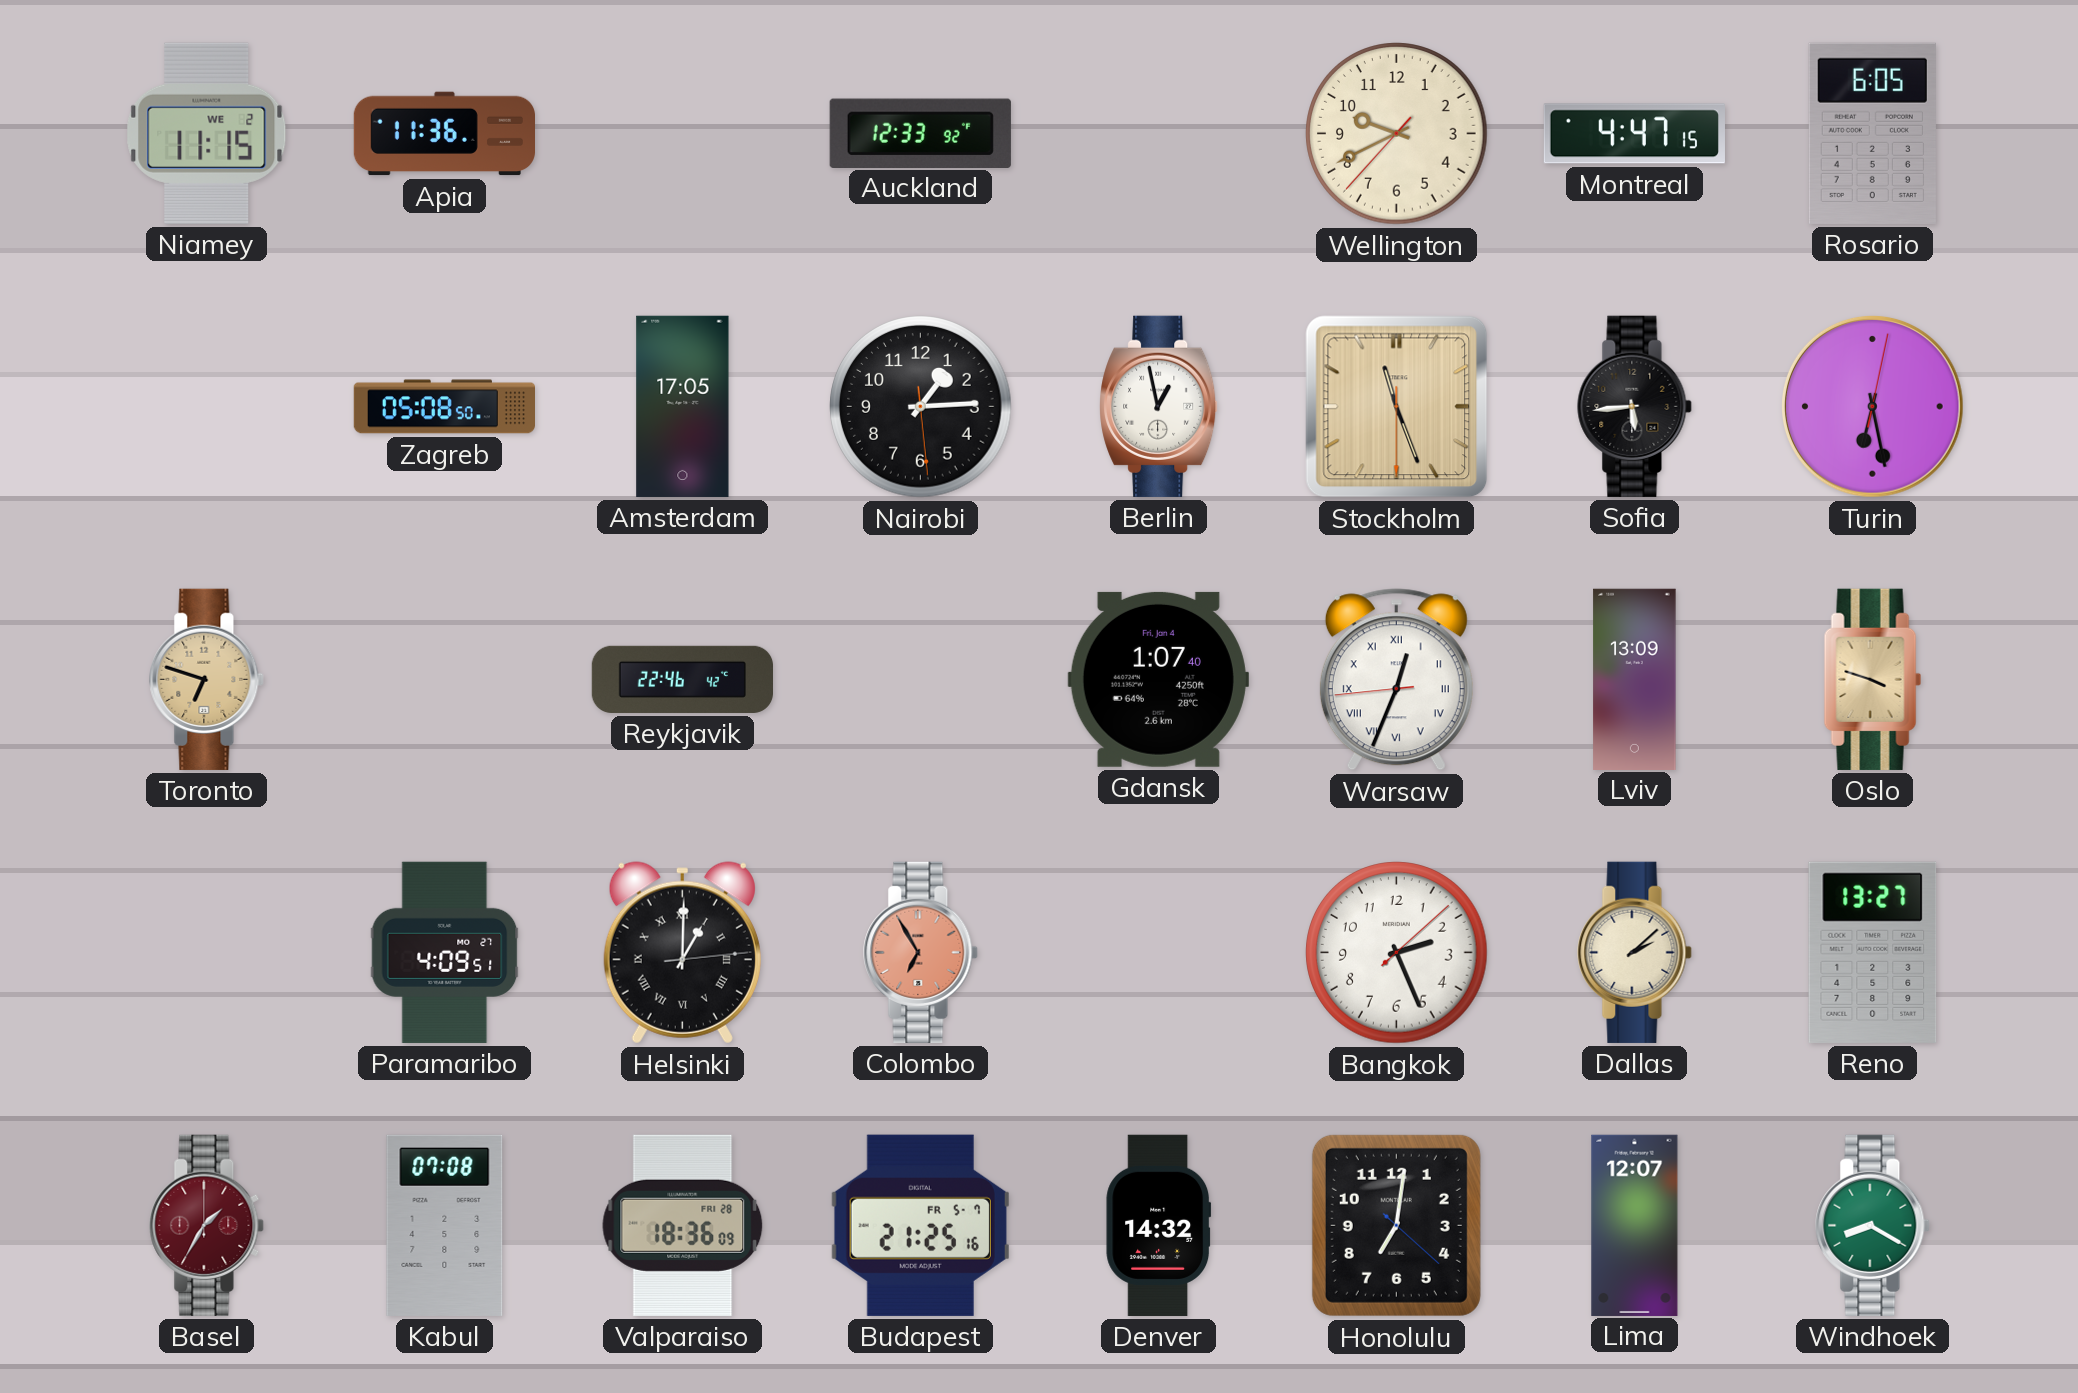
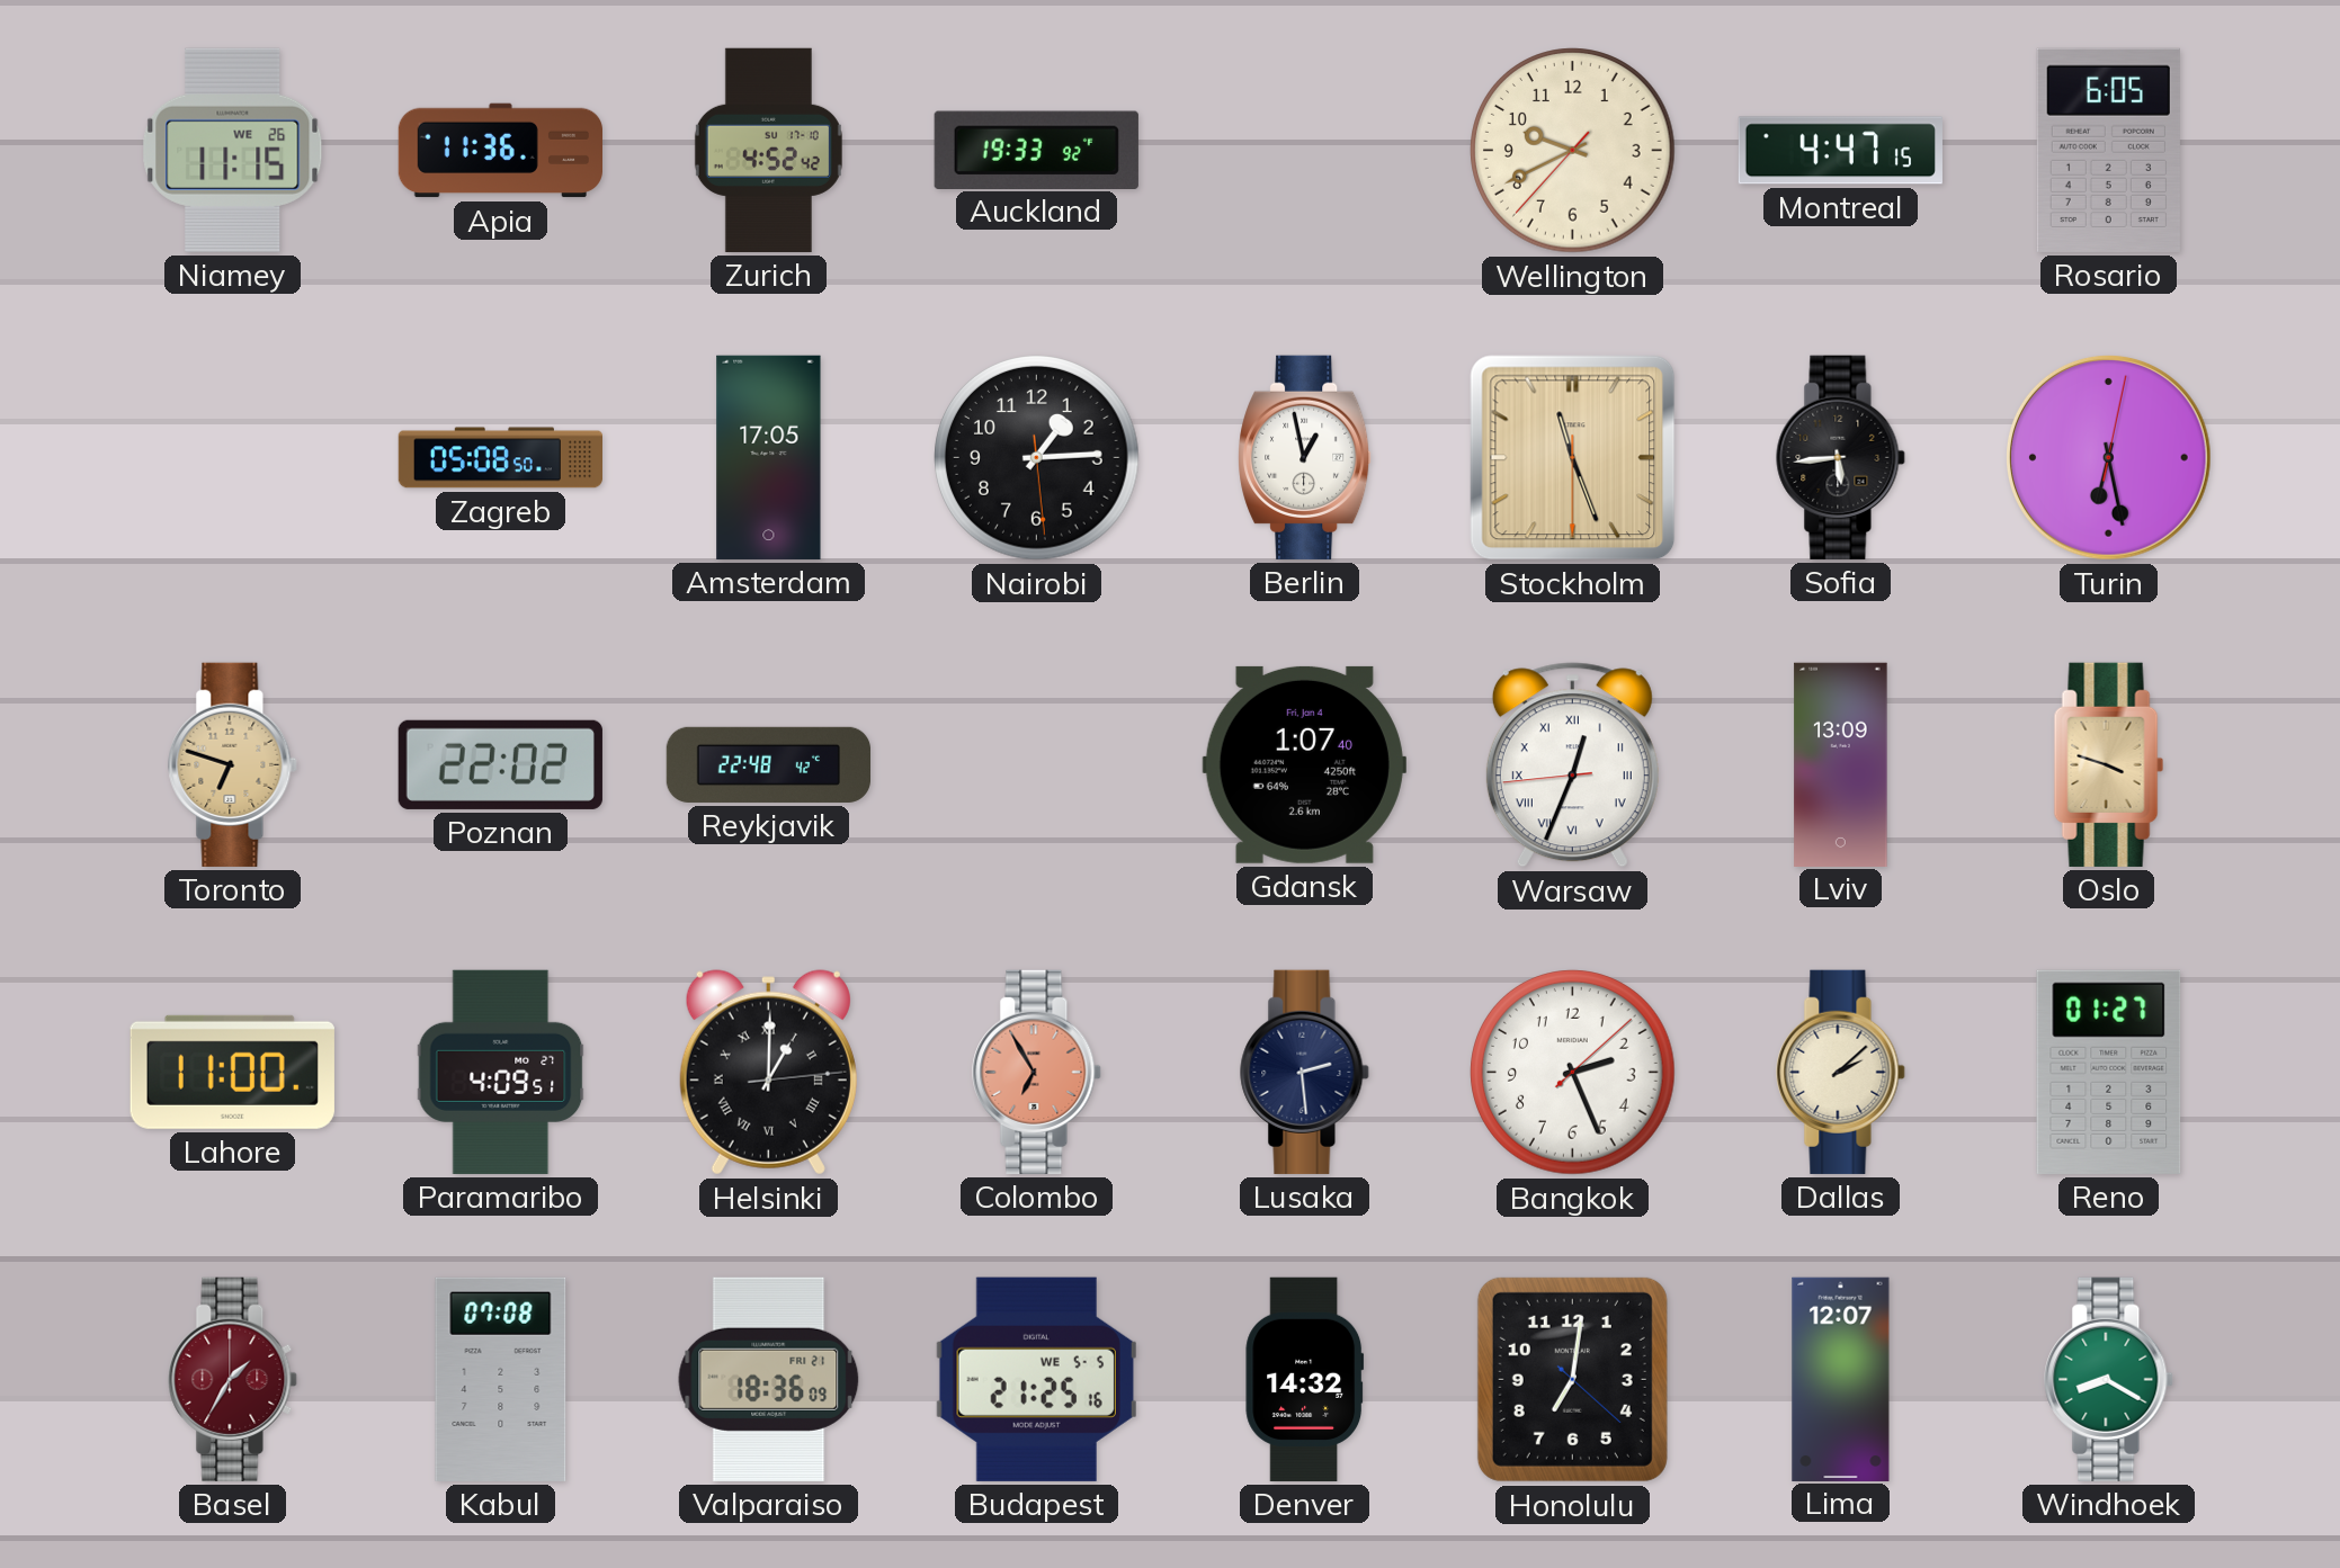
Niamey date: WE 2 -> WE 26 (233, 150)
Zurich: none -> 4:52 (768, 150)
Auckland: 12:33 -> 19:33 (1036, 150)
Poznan: none -> 22:02 (500, 764)
Reykjavik: 22:46 -> 22:48 (768, 764)
Lahore: none -> 11:00 (232, 1072)
Lusaka: none -> 2:29 (1305, 1072)
Reno: 13:27 -> 01:27 (2109, 1072)
Valparaiso date: FRI 28 -> FRI 21 (769, 1379)
Budapest date: FR 5-7 -> WE 5-5 (1036, 1379)
